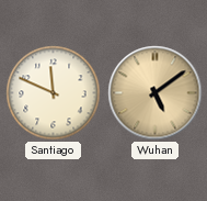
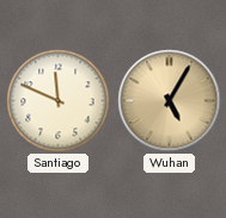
Wuhan: 5:09 -> 5:05 (170, 101)
